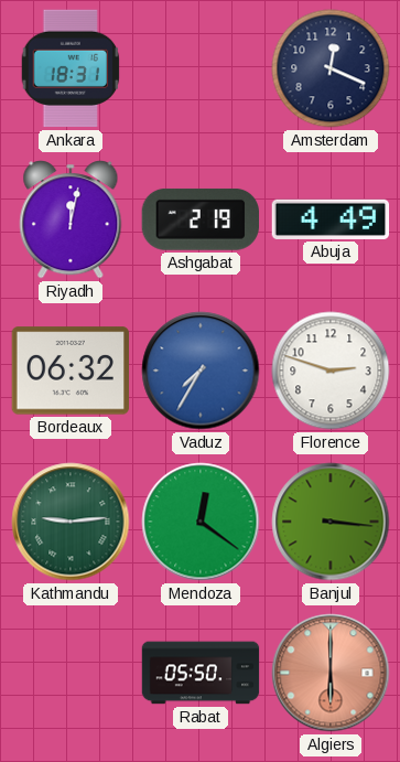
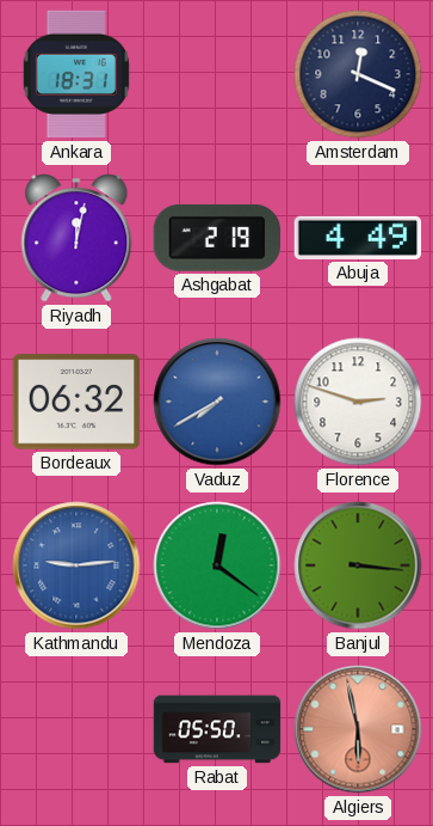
Vaduz: 7:35 -> 7:40 (217, 402)
Kathmandu dial: green -> blue (76, 565)
Algiers: 6:00 -> 5:58 (358, 729)
